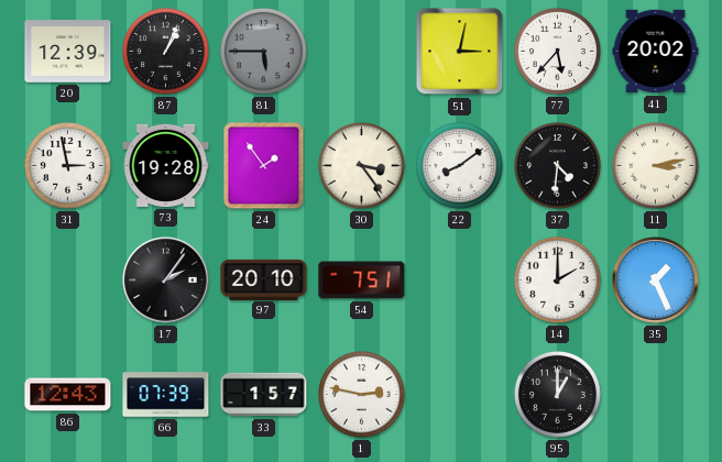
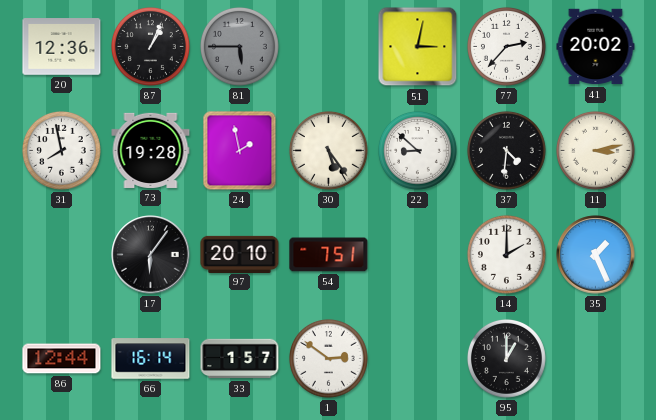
20: 12:39 -> 12:36 (62, 47)
77: 5:37 -> 2:37 (506, 46)
31: 2:58 -> 7:58 (61, 150)
24: 1:54 -> 1:58 (240, 151)
30: 3:24 -> 5:24 (328, 150)
22: 8:09 -> 8:52 (417, 150)
17: 2:06 -> 6:06 (151, 255)
86: 12:43 -> 12:44 (62, 359)
66: 07:39 -> 16:14 (151, 359)
1: 2:47 -> 2:51 (328, 358)
